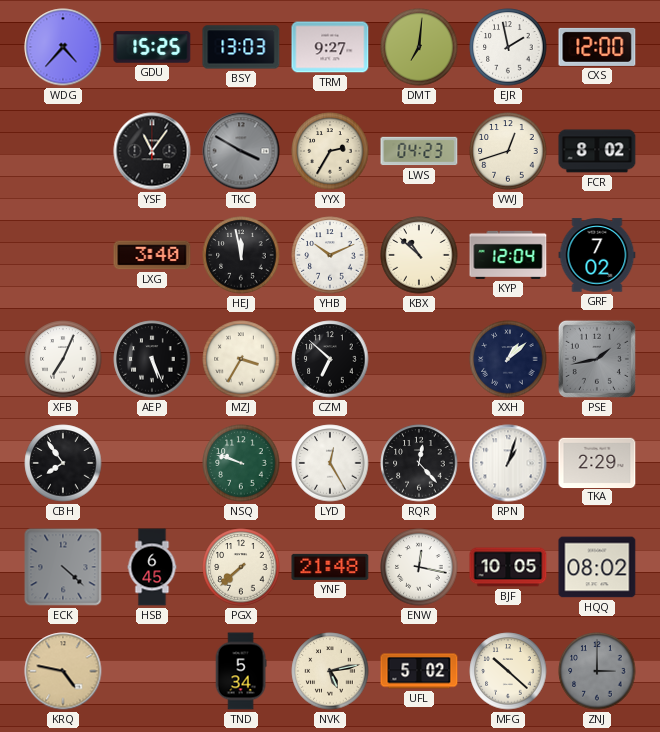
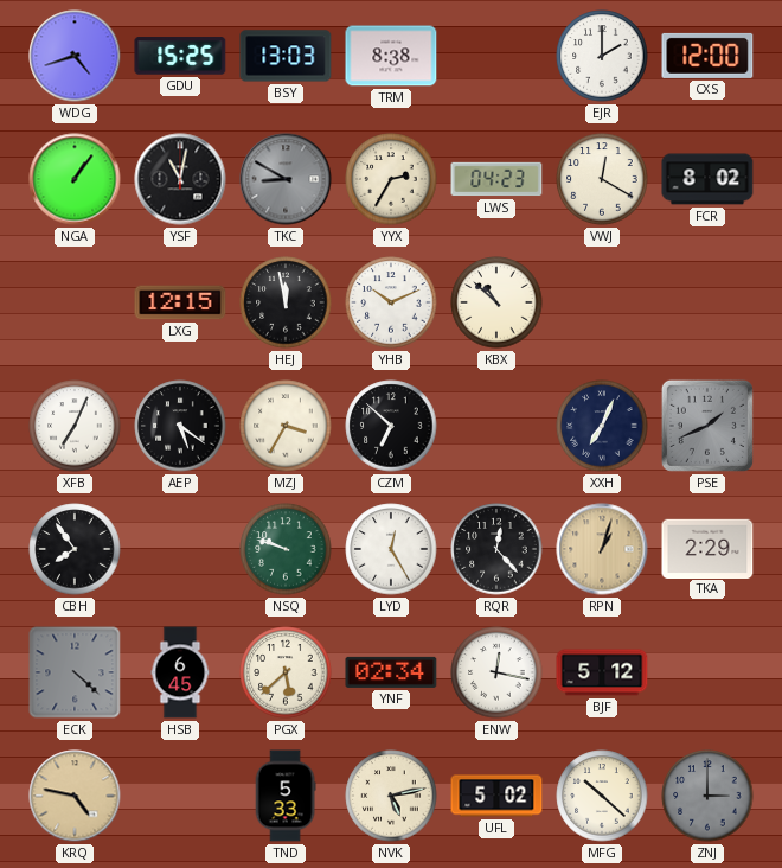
WDG: 4:37 -> 4:42 (75, 56)
TRM: 9:27 -> 8:38 (391, 56)
DMT: 7:01 -> none (419, 47)
EJR: 1:58 -> 2:00 (602, 56)
NGA: none -> 1:06 (75, 179)
YSF: 11:06 -> 11:02 (180, 179)
TKC: 3:50 -> 8:50 (286, 179)
VWJ: 12:42 -> 12:20 (602, 179)
LXG: 3:40 -> 12:15 (180, 302)
KYP: 12:04 -> none (508, 255)
GRF: 7:02 -> none (597, 255)
AEP: 5:26 -> 5:21 (180, 426)
XXH: 1:08 -> 7:04 (602, 426)
PSE: 1:43 -> 1:41 (707, 426)
RPN dial: white -> champagne (602, 549)
PGX: 7:38 -> 5:38 (286, 672)
YNF: 21:48 -> 02:34 (391, 672)
BJF: 10:05 -> 5:12 (602, 672)
HQQ: 08:02 -> none (597, 567)
TND: 5:34 -> 5:33 (286, 796)
